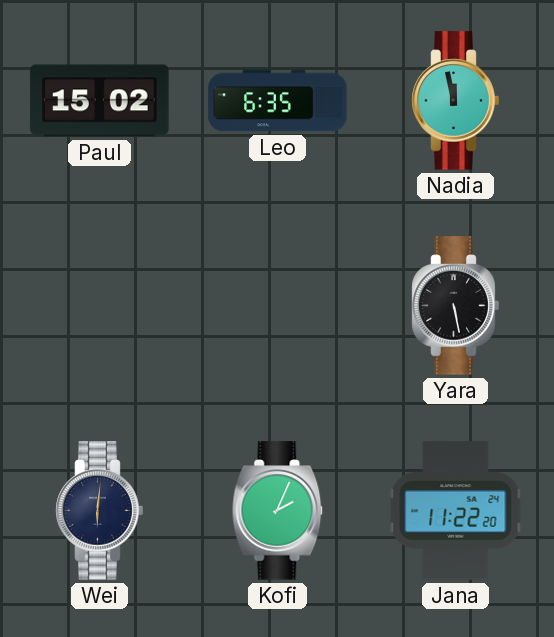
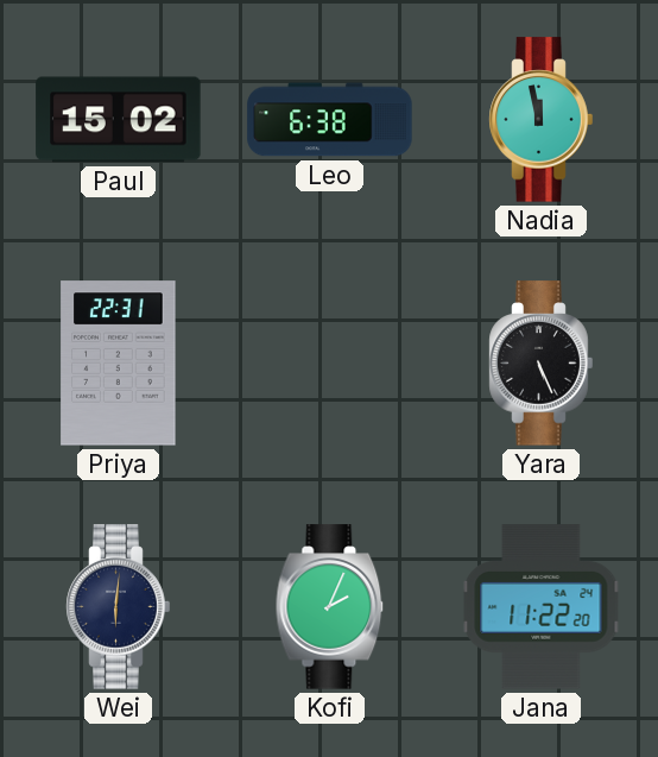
Leo: 6:35 -> 6:38 (330, 120)
Priya: none -> 22:31 (119, 364)
Yara: 5:28 -> 5:26 (542, 364)
